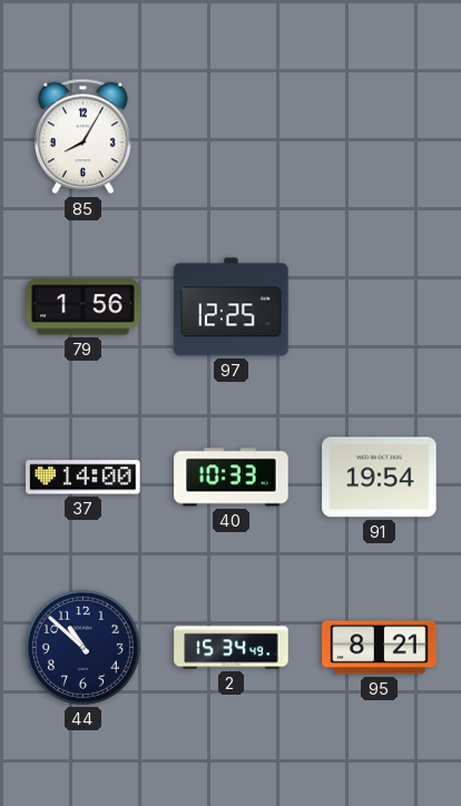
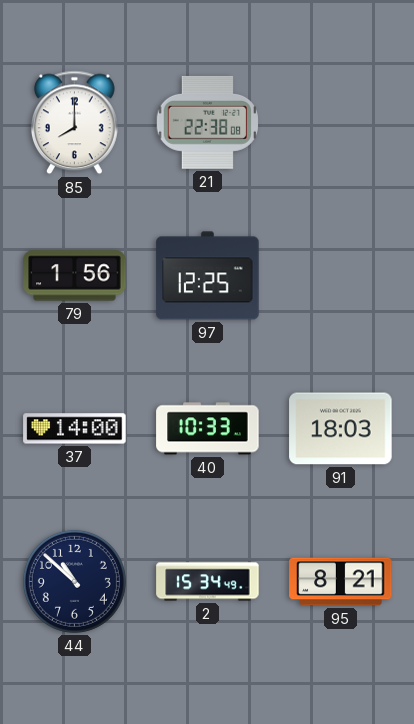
85: 8:05 -> 8:00 (75, 123)
21: none -> 22:38 (207, 122)
91: 19:54 -> 18:03 (341, 429)
